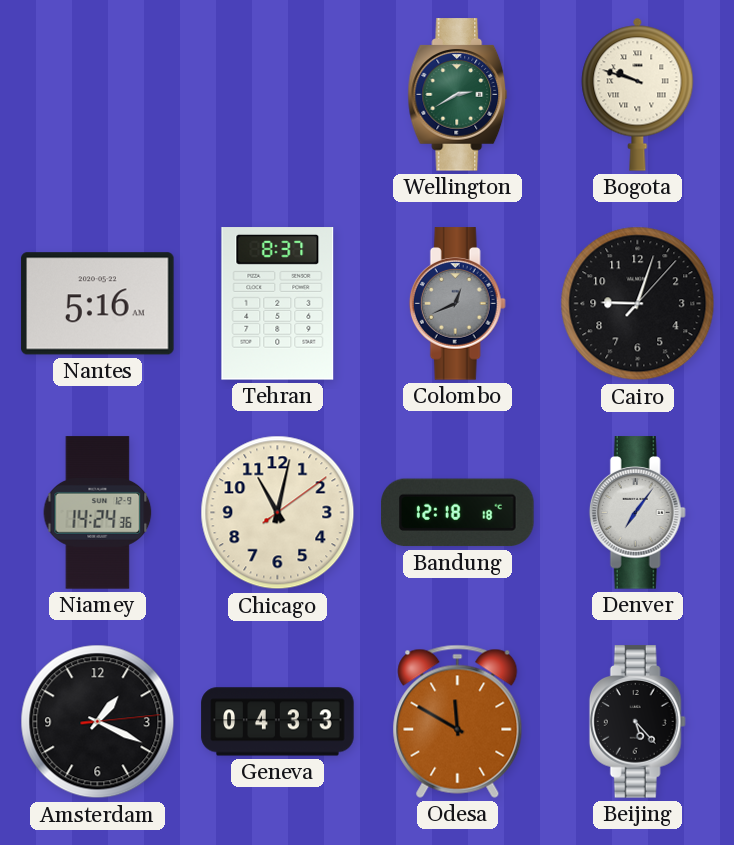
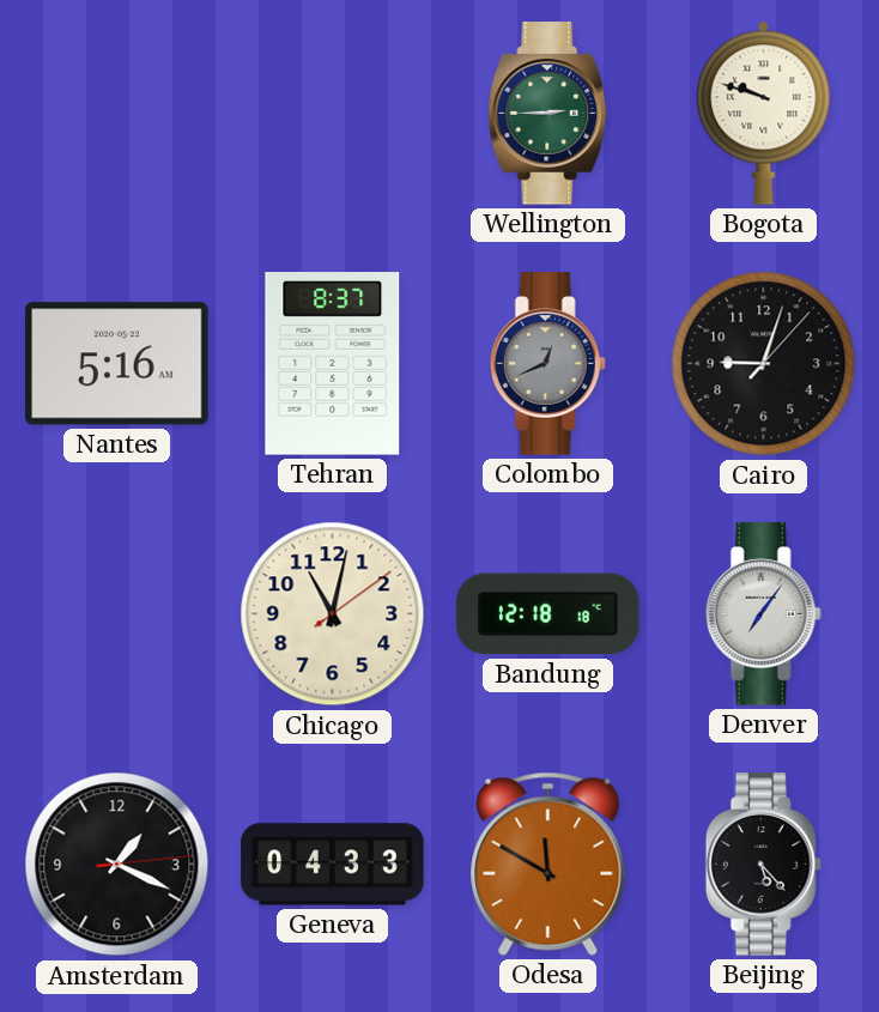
Wellington: 2:40 -> 2:45 (548, 114)
Niamey: 14:24 -> none (98, 513)
